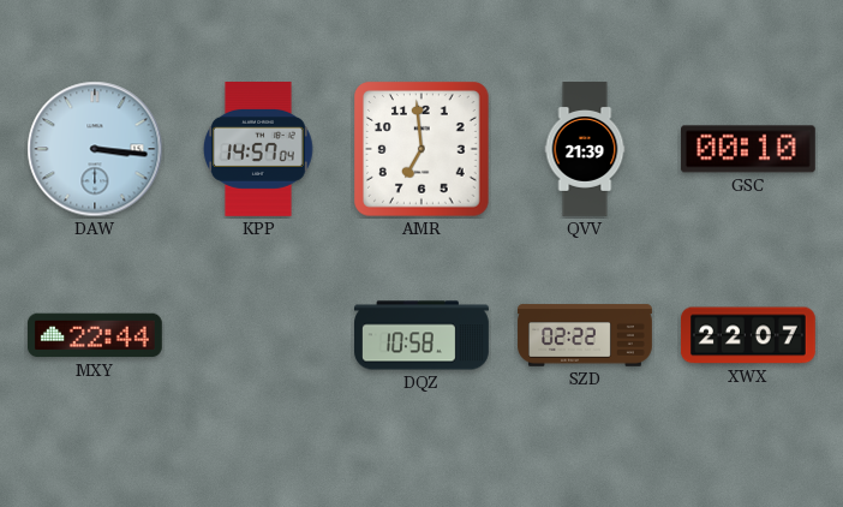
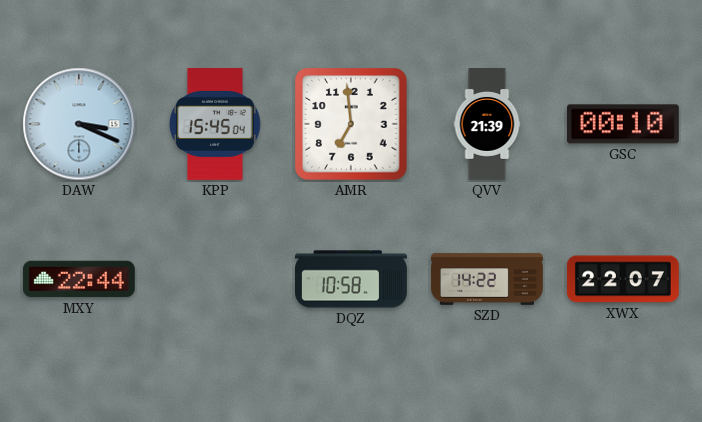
DAW: 3:16 -> 3:19 (79, 124)
KPP: 14:57 -> 15:45 (216, 125)
SZD: 02:22 -> 14:22 (487, 279)
